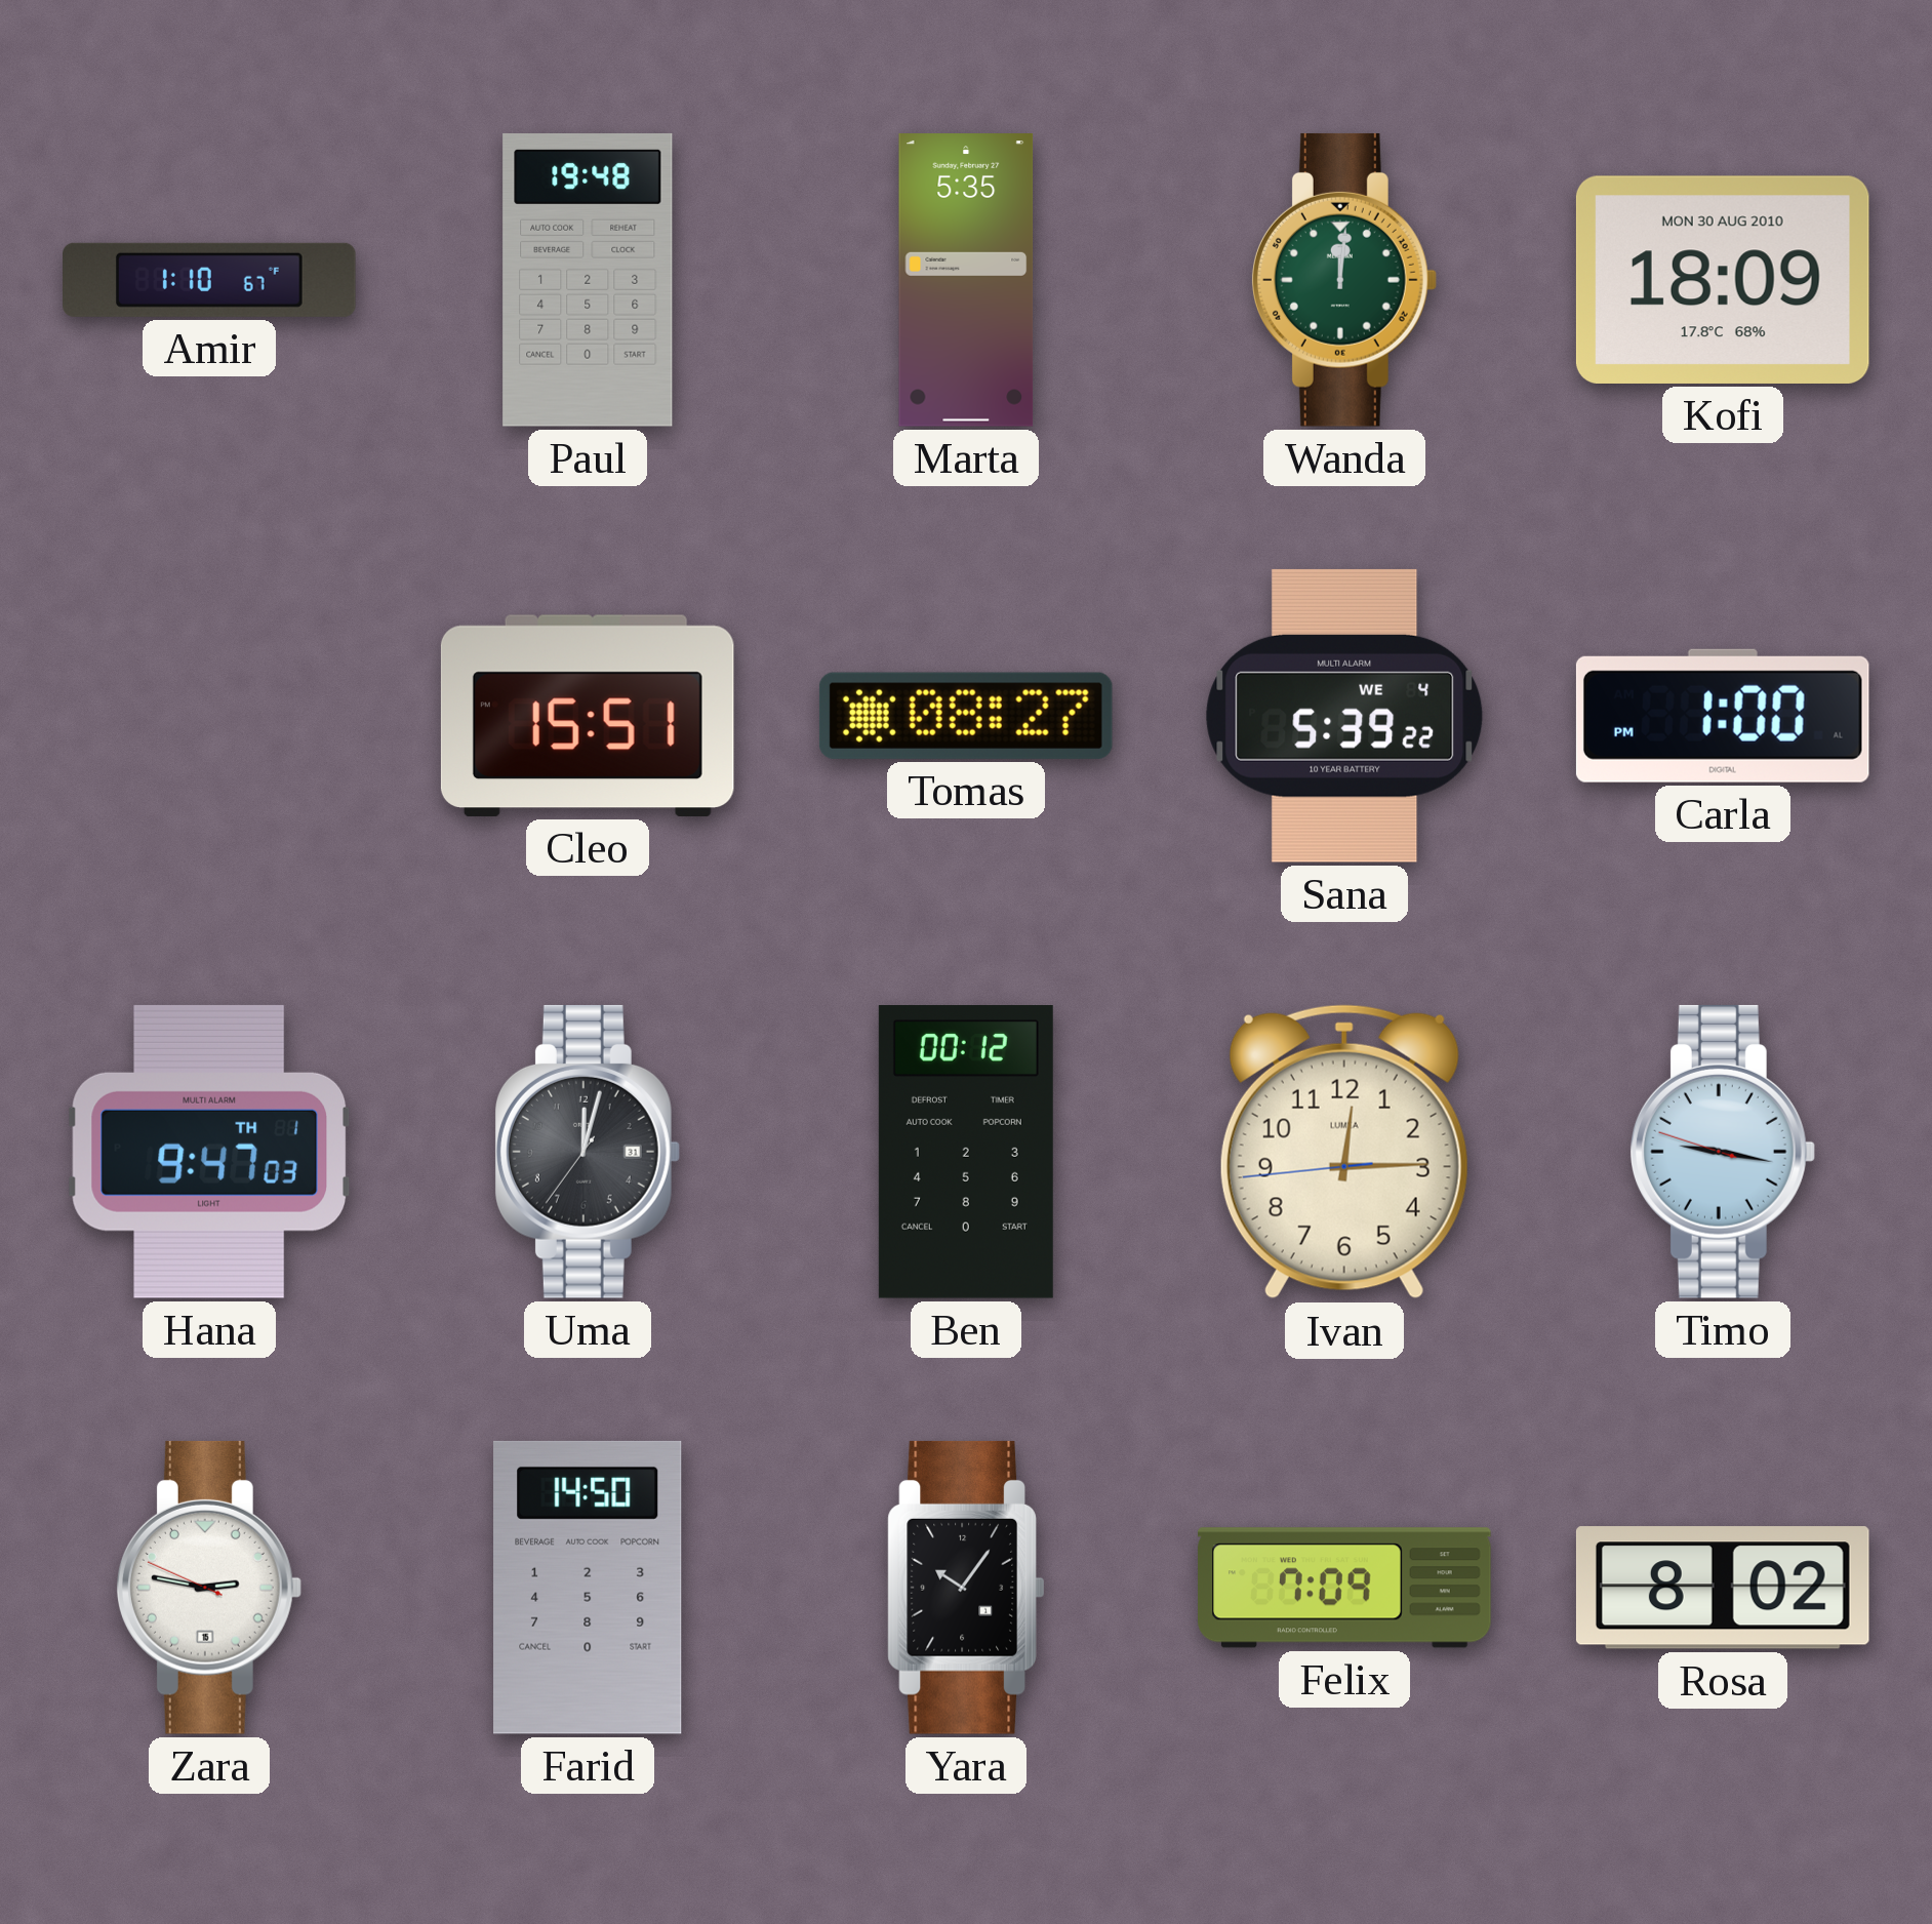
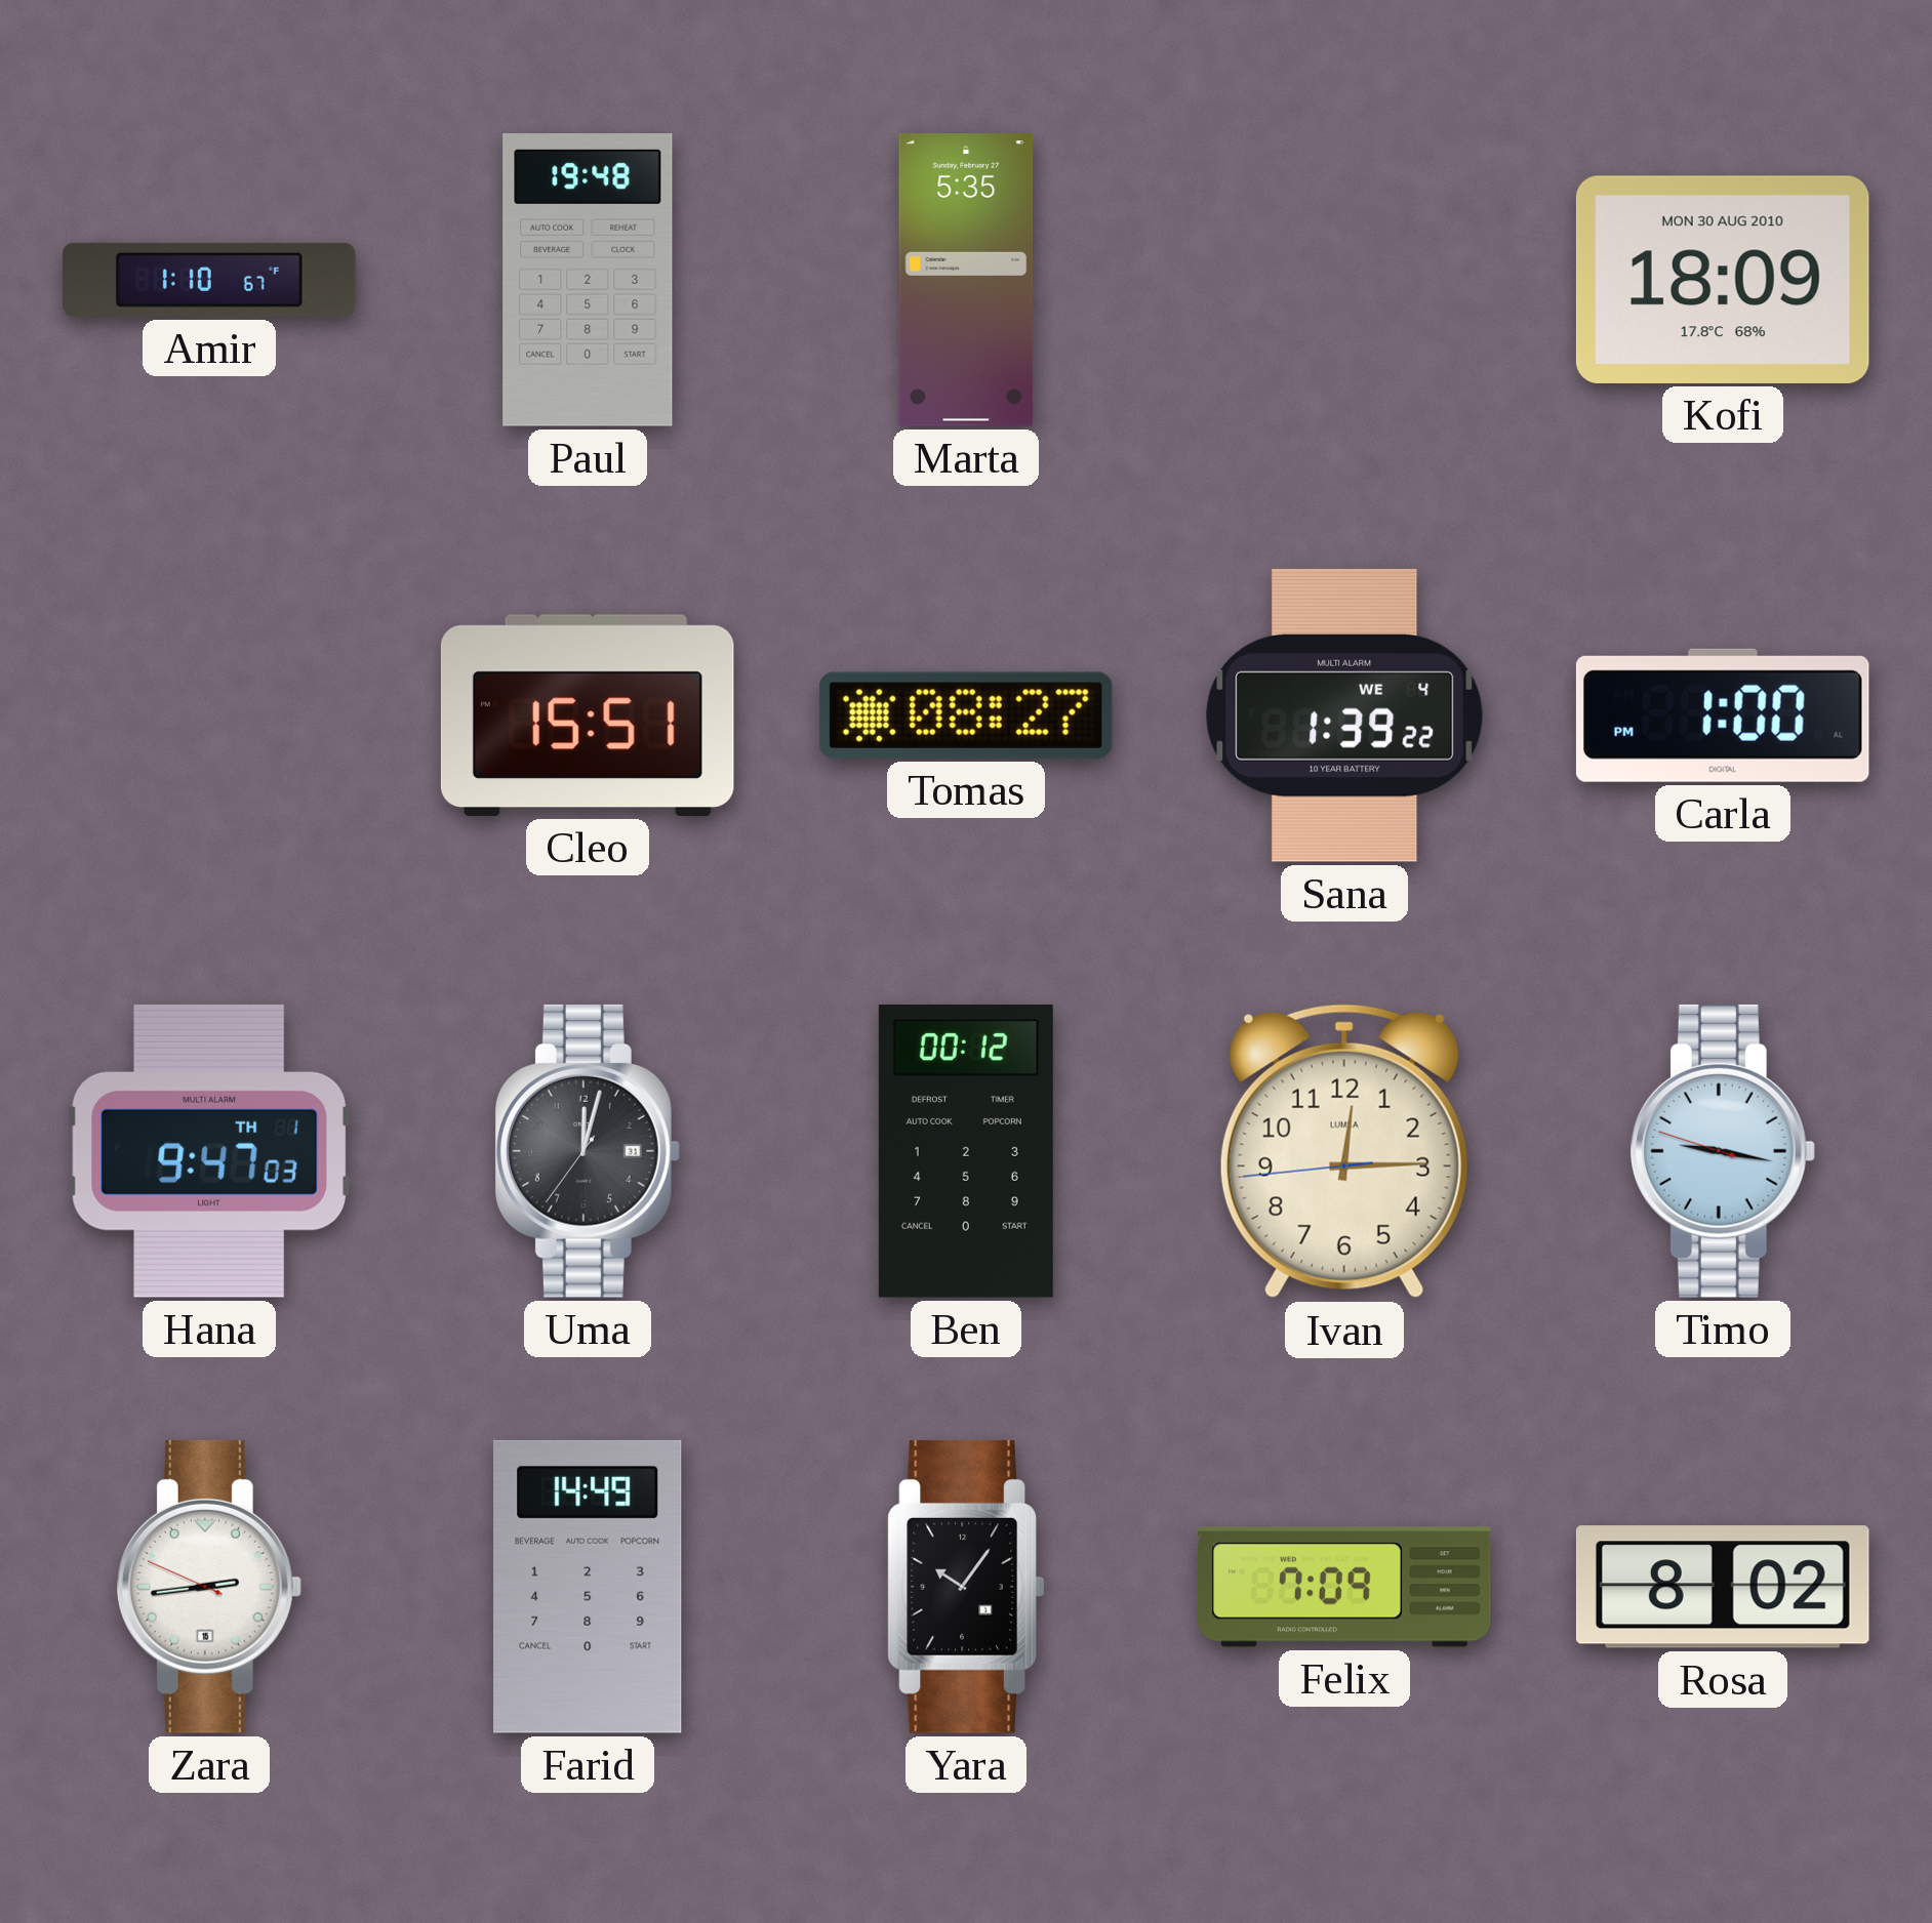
Wanda: 12:01 -> none (1343, 280)
Sana: 5:39 -> 1:39 (1344, 715)
Zara: 2:46 -> 2:43 (208, 1587)
Farid: 14:50 -> 14:49 (588, 1587)
